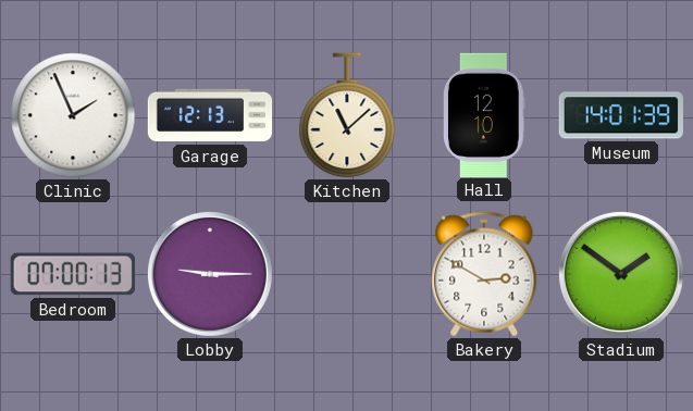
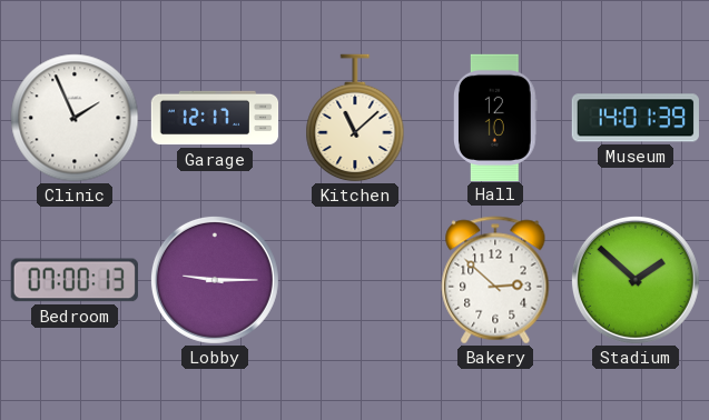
Garage: 12:13 -> 12:17 (215, 118)
Bakery: 2:50 -> 2:52 (495, 280)
Stadium: 1:51 -> 1:52 (636, 280)
